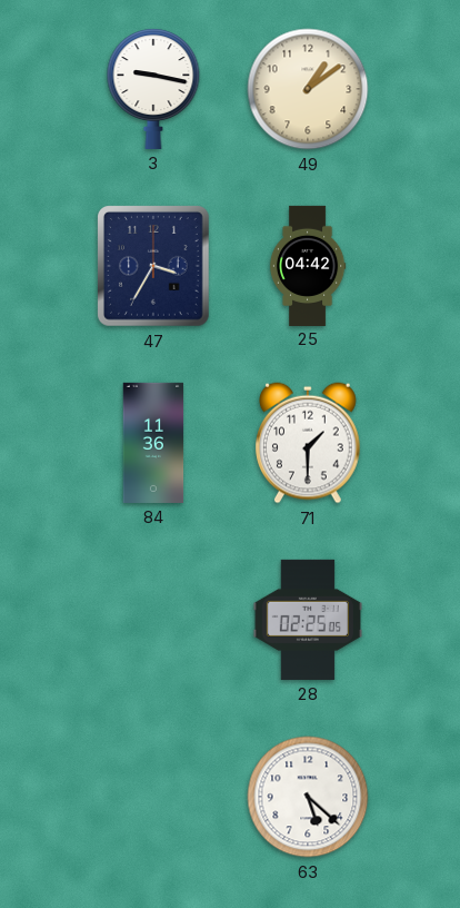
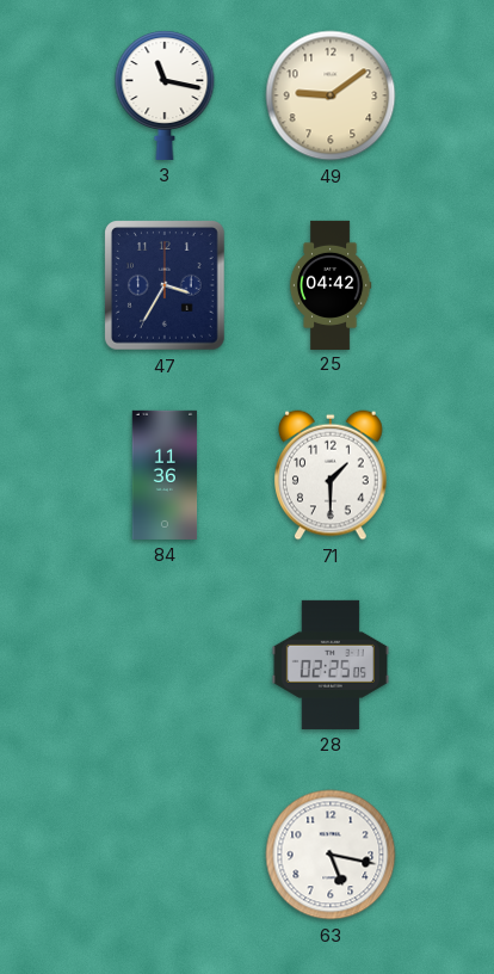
3: 9:17 -> 11:17 (165, 95)
49: 1:09 -> 9:09 (331, 95)
63: 5:22 -> 5:17 (331, 855)
